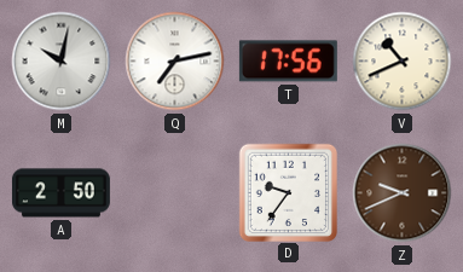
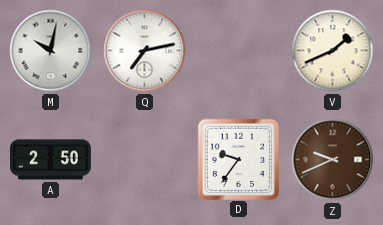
T: 17:56 -> none (288, 62)
V: 10:41 -> 1:41 (333, 51)
